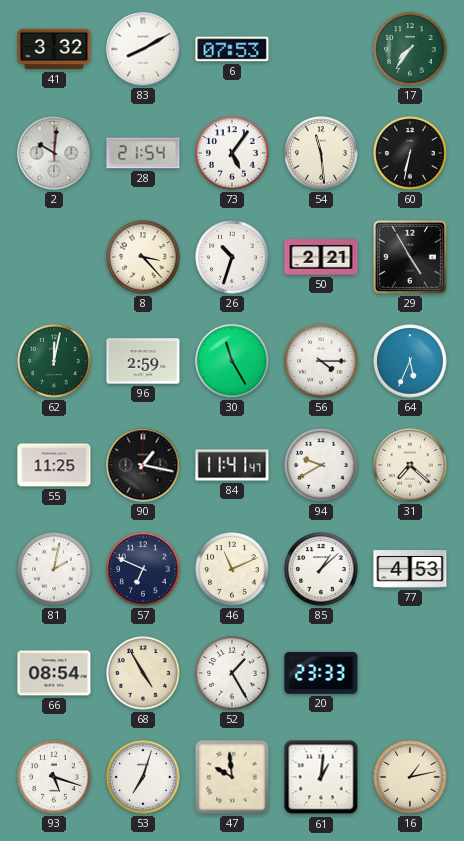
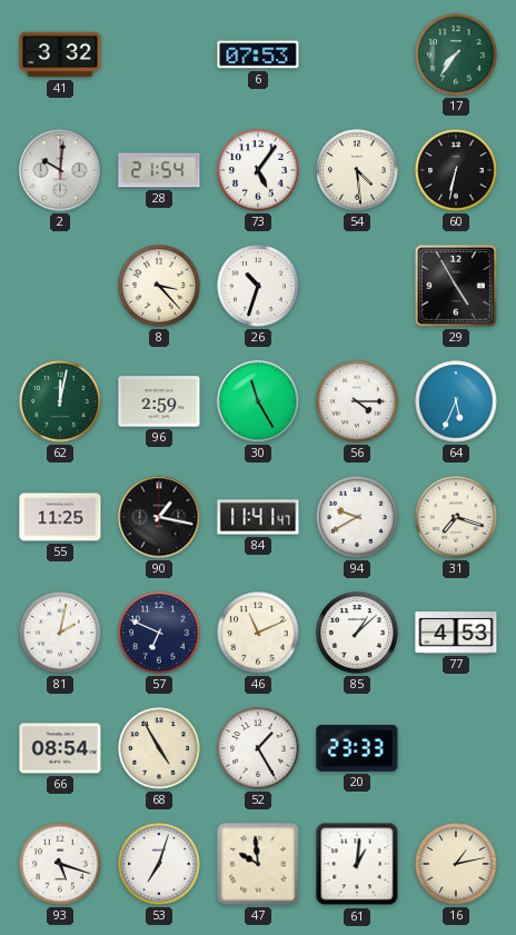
83: 8:10 -> none (143, 49)
54: 11:29 -> 4:29 (357, 170)
50: 2:21 -> none (321, 257)
31: 7:22 -> 7:18 (456, 517)
